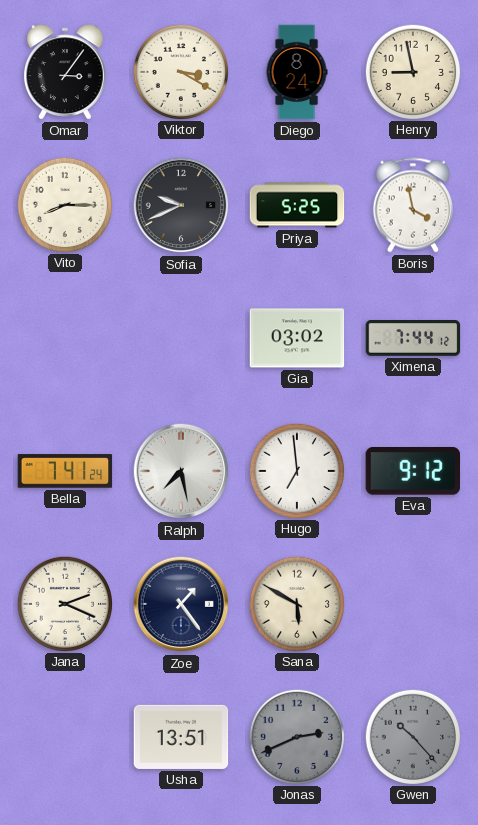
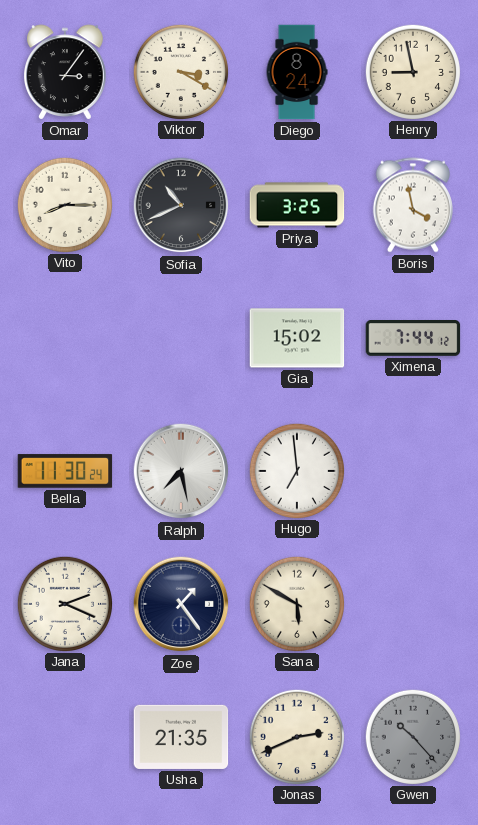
Sofia: 9:41 -> 10:41 (181, 205)
Priya: 5:25 -> 3:25 (297, 205)
Gia: 03:02 -> 15:02 (297, 338)
Bella: 7:41 -> 11:30 (65, 471)
Eva: 9:12 -> none (412, 472)
Usha: 13:51 -> 21:35 (181, 737)
Jonas dial: grey -> cream (296, 736)
